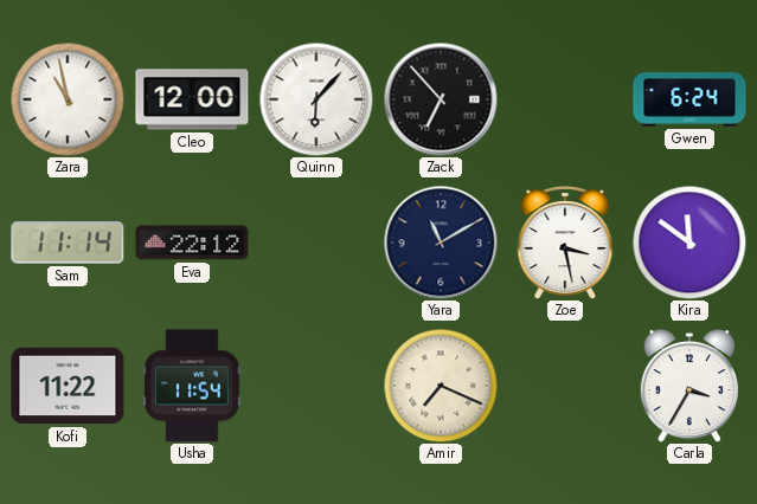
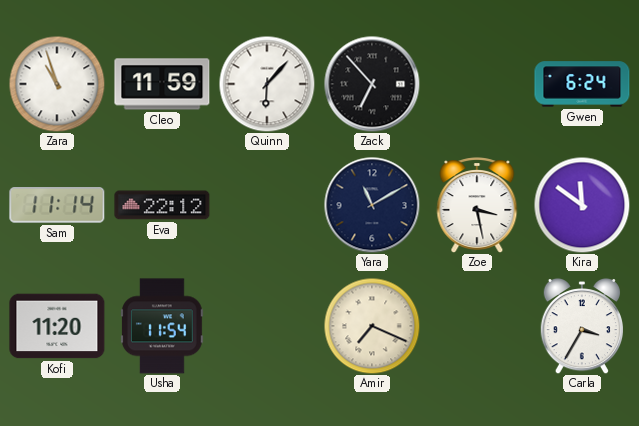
Zara: 10:58 -> 10:57 (57, 84)
Cleo: 12:00 -> 11:59 (162, 84)
Kofi: 11:22 -> 11:20 (57, 326)
